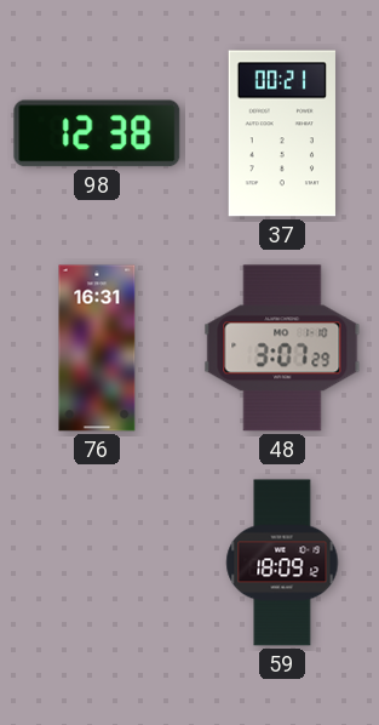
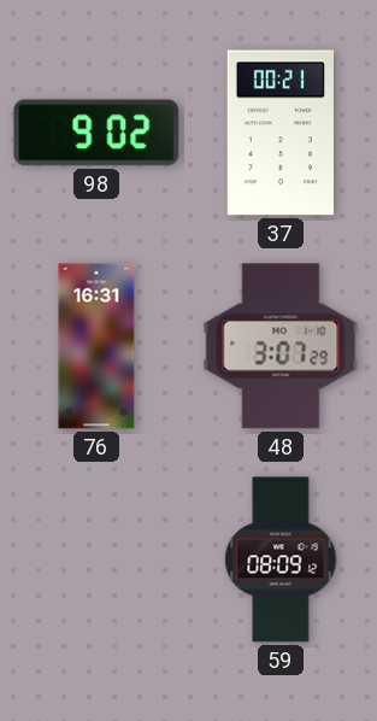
98: 12:38 -> 9:02 (96, 133)
59: 18:09 -> 08:09 (281, 559)
